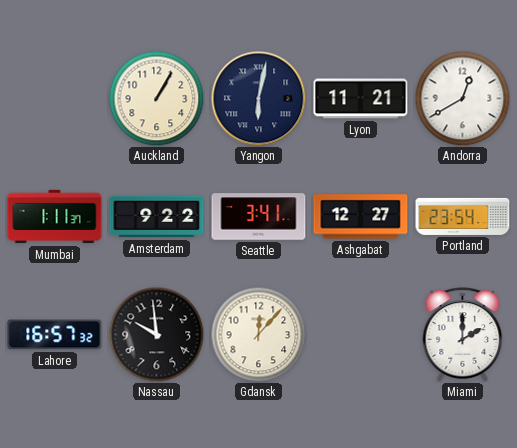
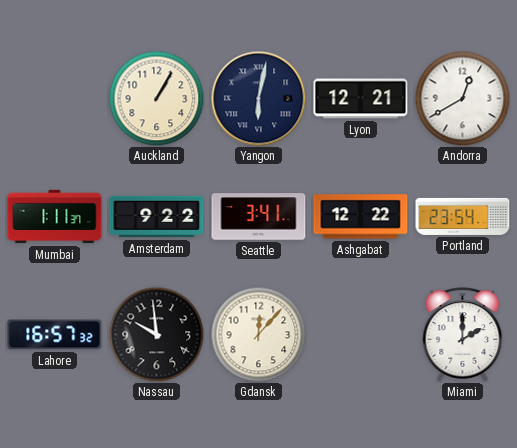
Lyon: 11:21 -> 12:21 (361, 99)
Ashgabat: 12:27 -> 12:22 (361, 217)
